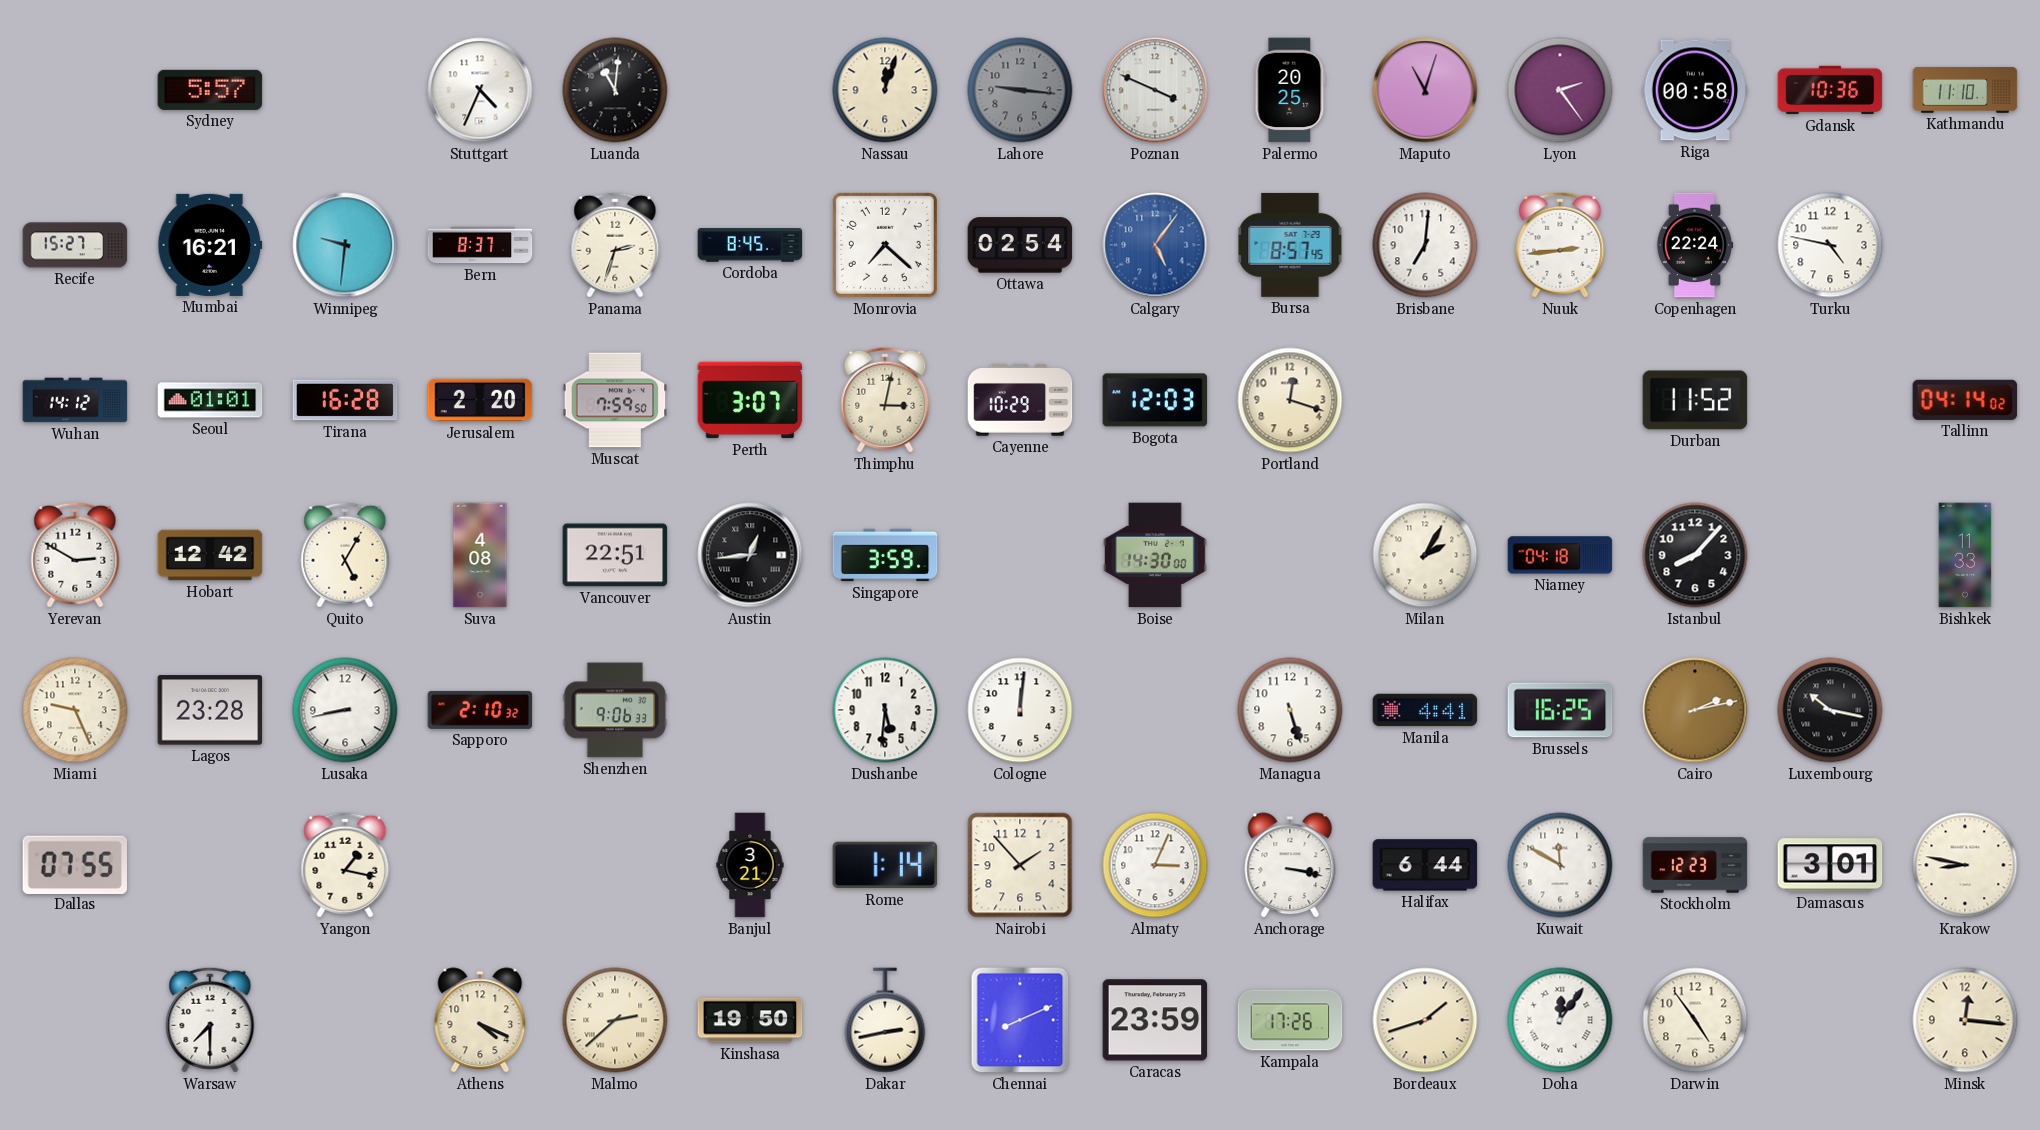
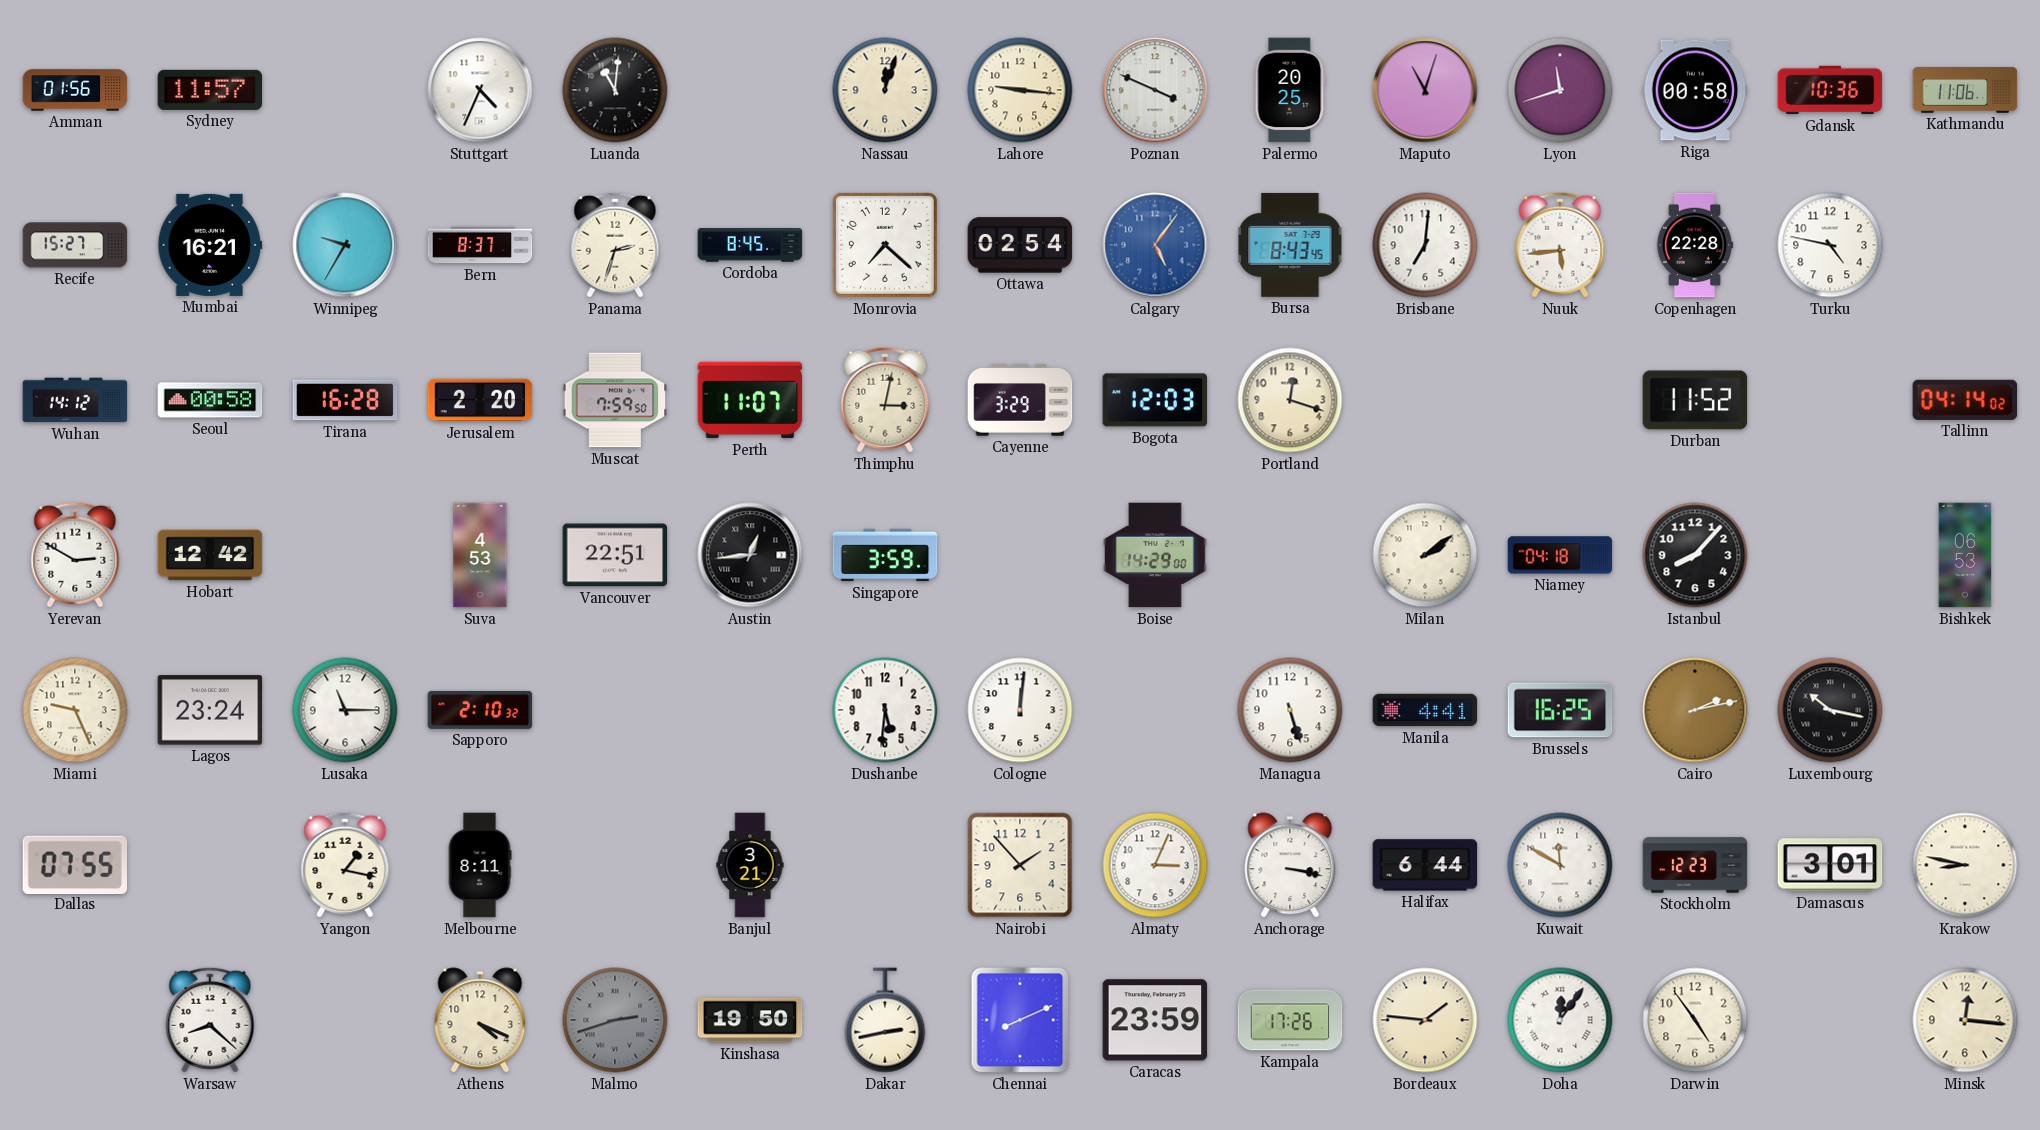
Amman: none -> 01:56 (75, 90)
Sydney: 5:57 -> 11:57 (210, 90)
Lahore dial: grey -> cream (1020, 90)
Lyon: 2:24 -> 11:42 (1560, 90)
Kathmandu: 11:10 -> 11:06 (1965, 90)
Winnipeg: 9:31 -> 9:35 (345, 245)
Bursa: 8:57 -> 8:43 (1290, 245)
Nuuk: 2:44 -> 5:44 (1560, 245)
Copenhagen: 22:24 -> 22:28 (1695, 245)
Seoul: 01:01 -> 00:58 (210, 400)
Perth: 3:07 -> 11:07 (750, 400)
Cayenne: 10:29 -> 3:29 (1020, 400)
Quito: 5:05 -> none (345, 555)
Suva: 4:08 -> 4:53 (480, 555)
Boise: 14:30 -> 14:29 (1155, 555)
Milan: 2:05 -> 2:09 (1425, 555)
Bishkek: 11:33 -> 06:53 (1965, 555)
Lagos: 23:28 -> 23:24 (210, 710)
Lusaka: 8:43 -> 11:15 (345, 710)
Shenzhen: 9:06 -> none (615, 710)
Melbourne: none -> 8:11 (480, 865)
Rome: 1:14 -> none (885, 865)
Warsaw: 7:30 -> 8:22 (210, 1020)
Malmo: 2:38 -> 2:42 (615, 1020)
Malmo dial: cream -> grey (615, 1020)
Bordeaux: 1:42 -> 1:46 (1425, 1020)
